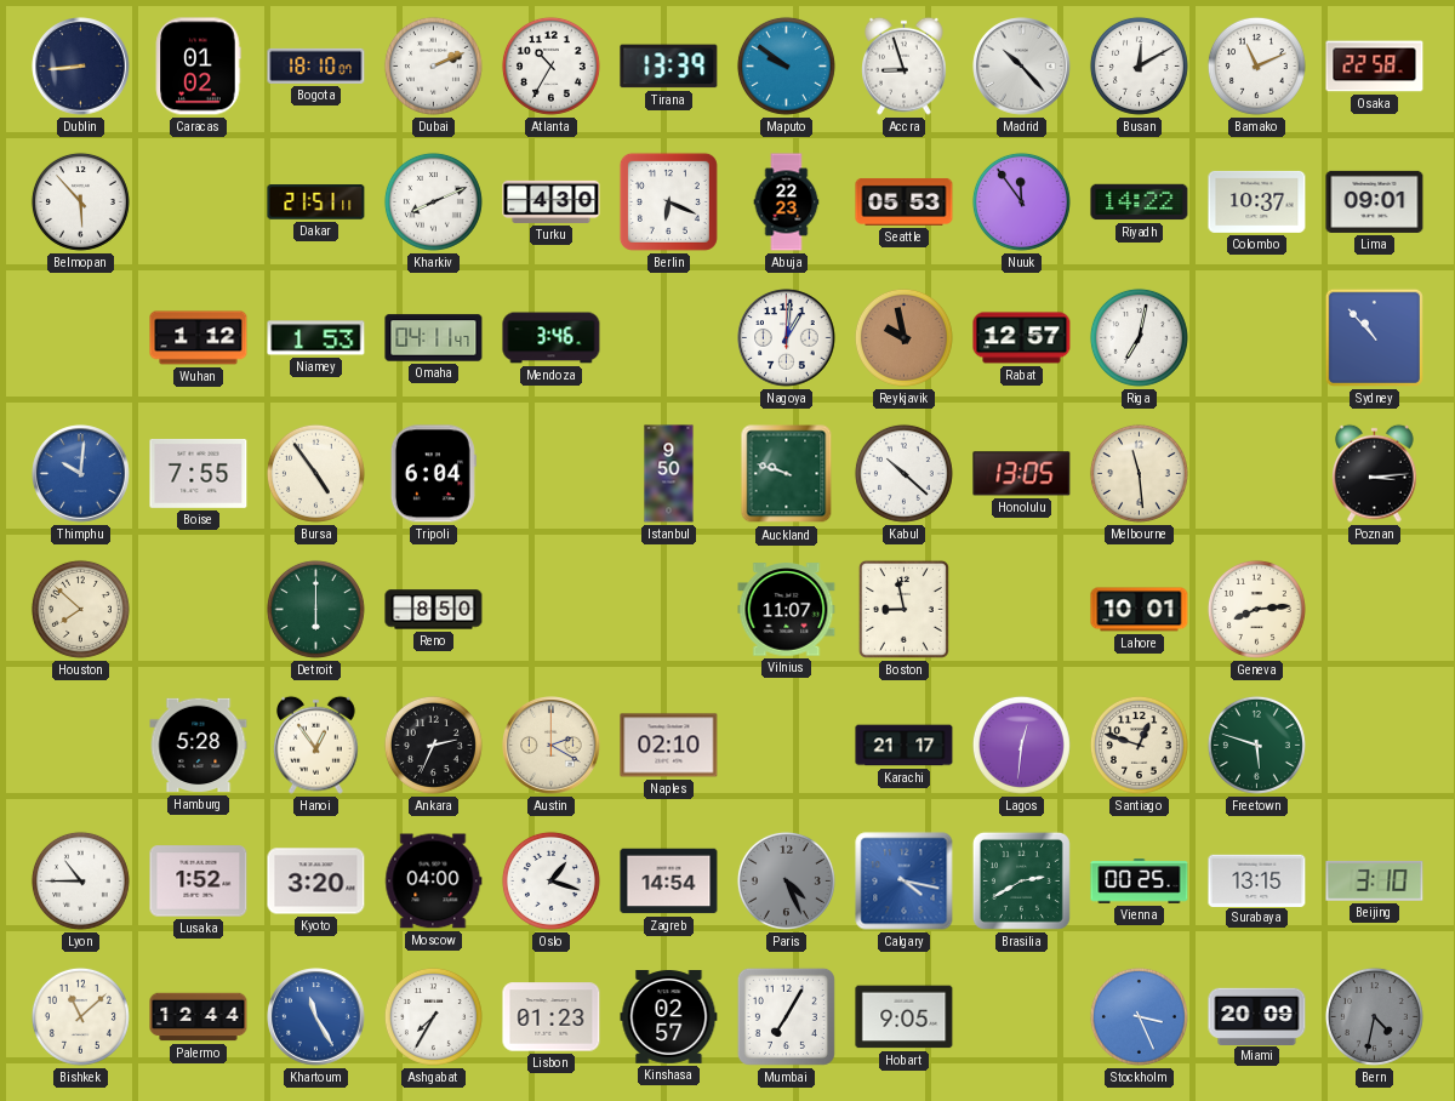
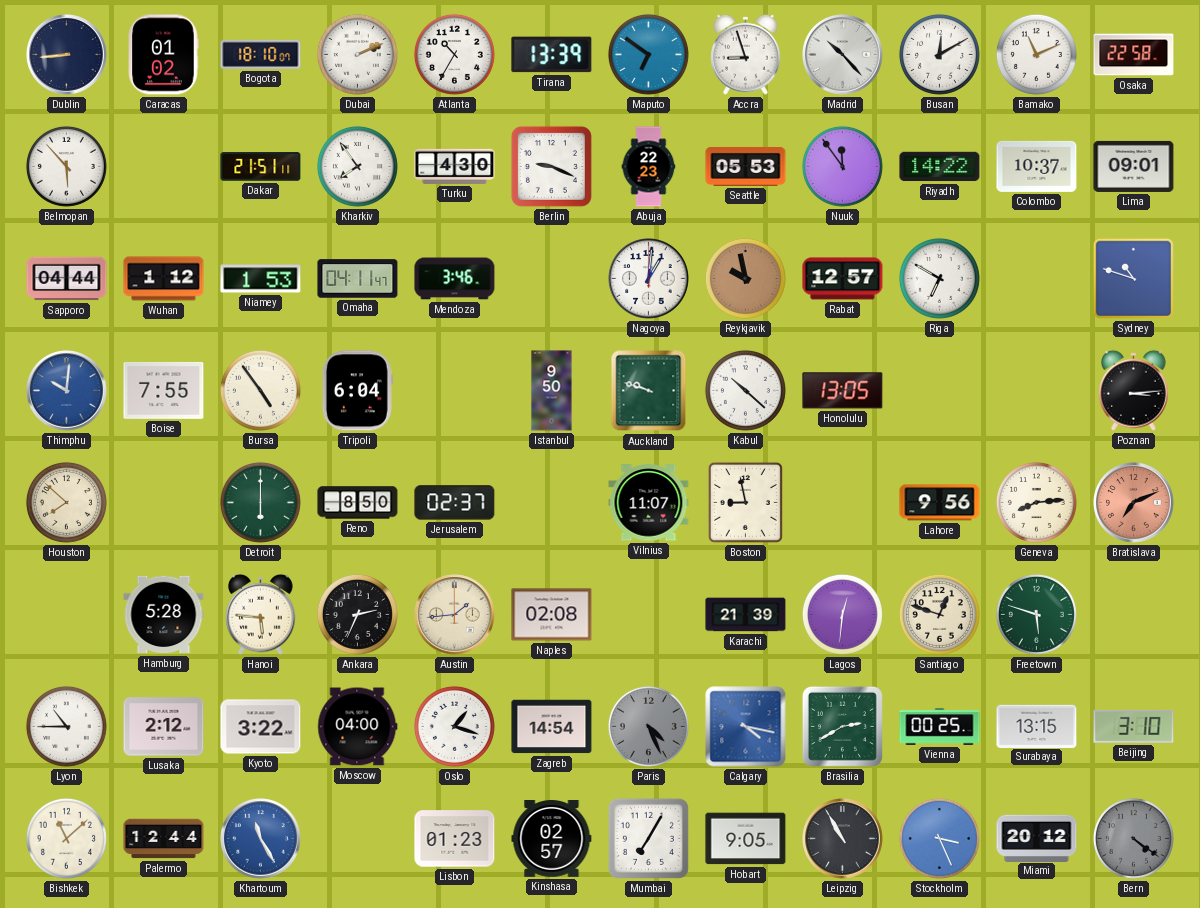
Maputo: 9:51 -> 6:51 (648, 54)
Kharkiv: 8:11 -> 7:54 (357, 166)
Berlin: 6:19 -> 9:19 (551, 166)
Sapporo: none -> 04:44 (67, 279)
Riga: 7:02 -> 6:50 (939, 278)
Sydney: 10:53 -> 10:48 (1133, 278)
Melbourne: 11:29 -> none (1139, 473)
Jerusalem: none -> 02:37 (455, 503)
Lahore: 10:01 -> 9:56 (940, 503)
Bratislava: none -> 7:11 (1134, 503)
Hanoi: 12:54 -> 5:46 (261, 614)
Austin: 2:20 -> 1:44 (455, 615)
Naples: 02:10 -> 02:08 (552, 615)
Karachi: 21:17 -> 21:39 (746, 615)
Lusaka: 1:52 -> 2:12 (164, 727)
Kyoto: 3:20 -> 3:22 (261, 727)
Ashgabat: 7:35 -> none (433, 1016)
Leipzig: none -> 10:55 (843, 839)
Miami: 20:09 -> 20:12 (1037, 838)
Bern: 4:32 -> 4:21 (1133, 838)
